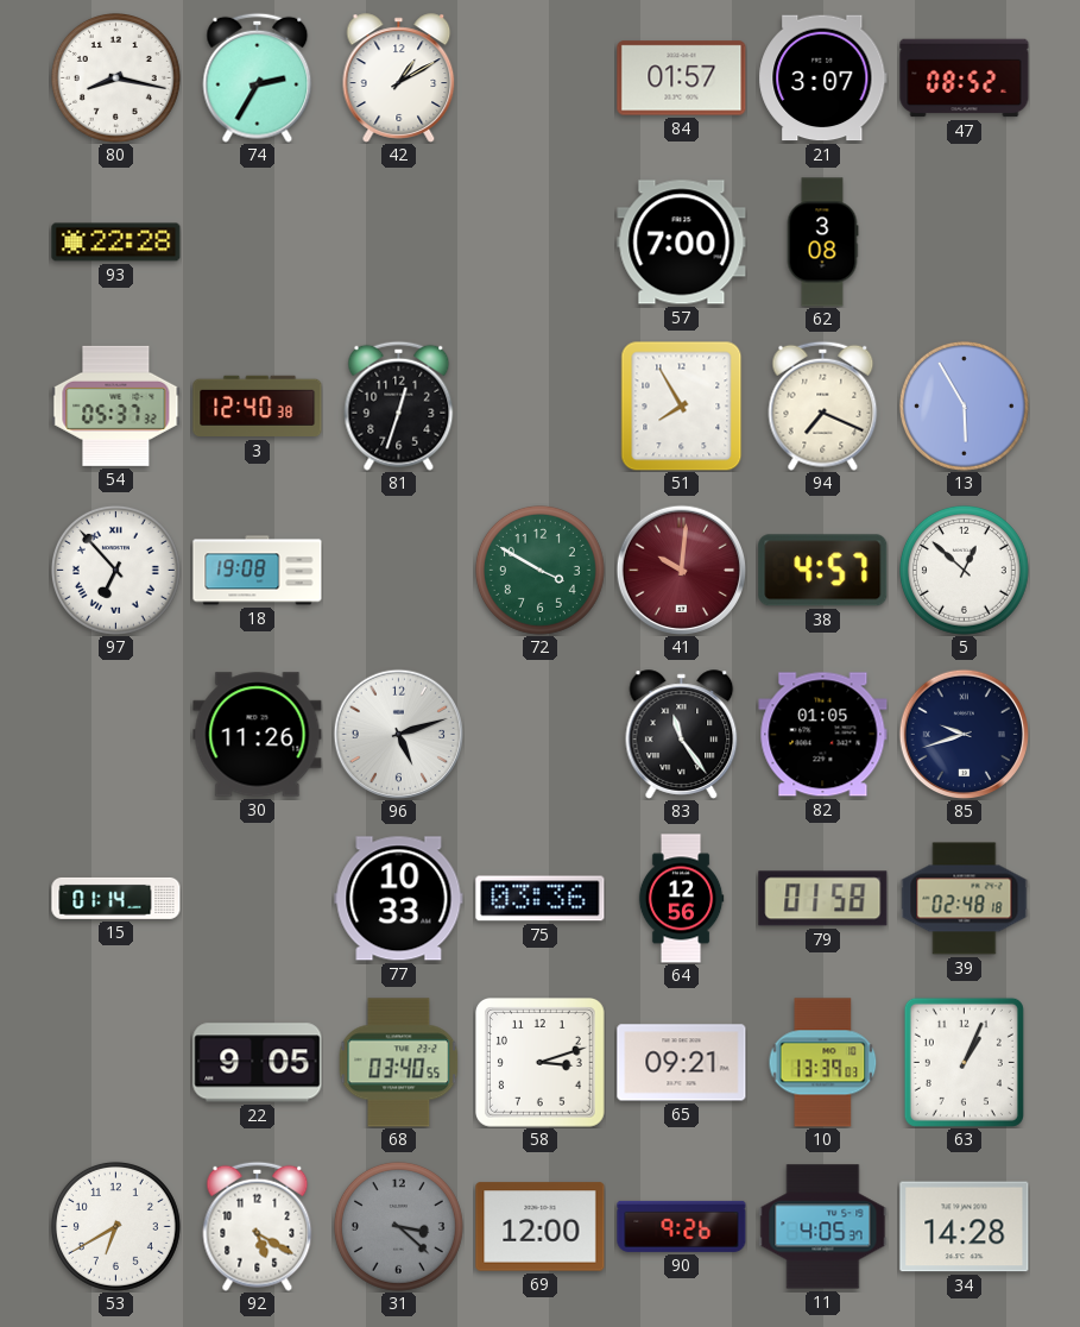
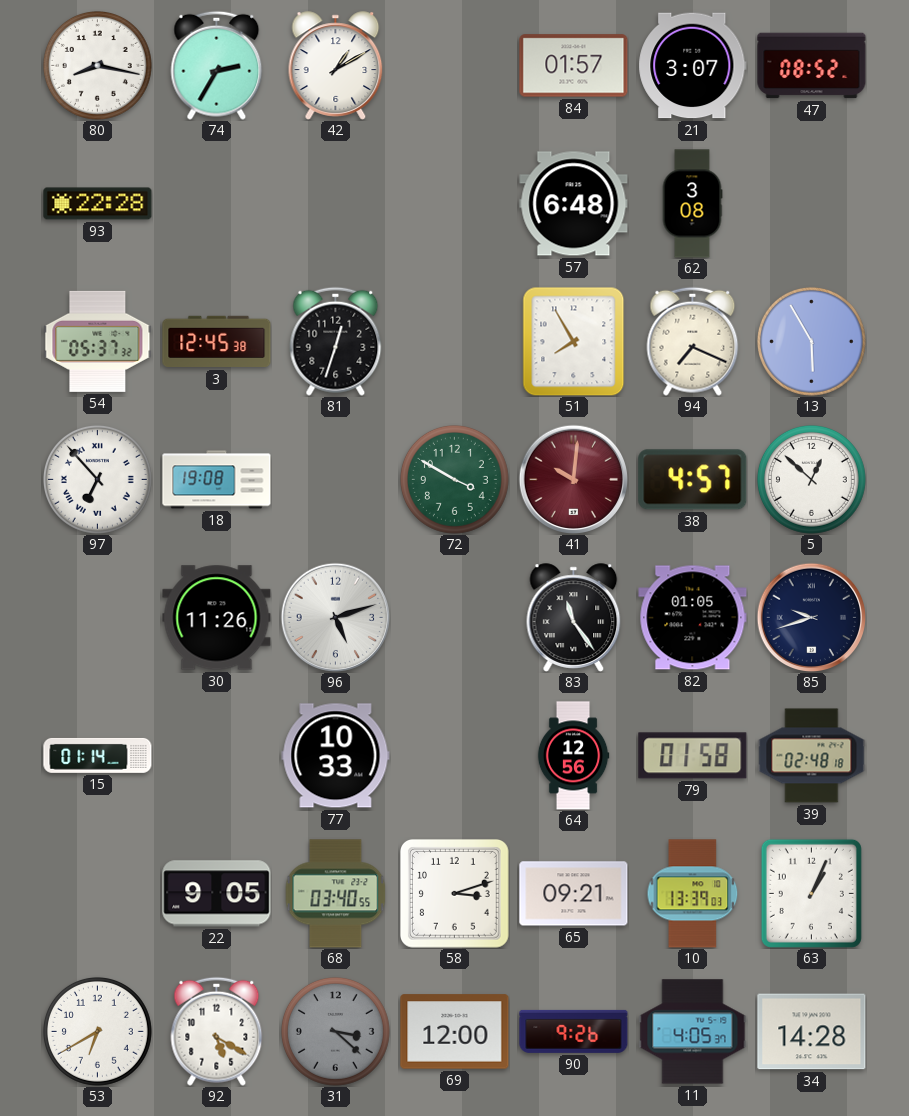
57: 7:00 -> 6:48 (574, 204)
3: 12:40 -> 12:45 (217, 342)
75: 03:36 -> none (541, 899)
